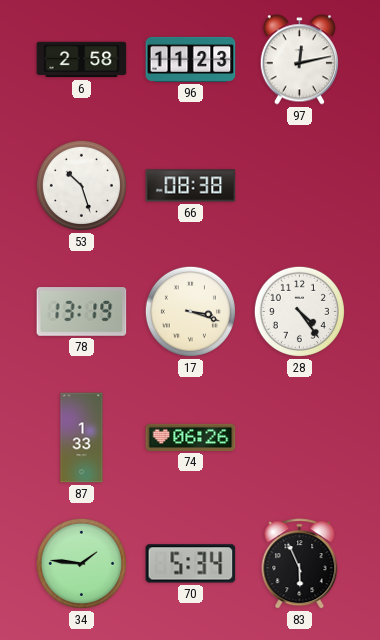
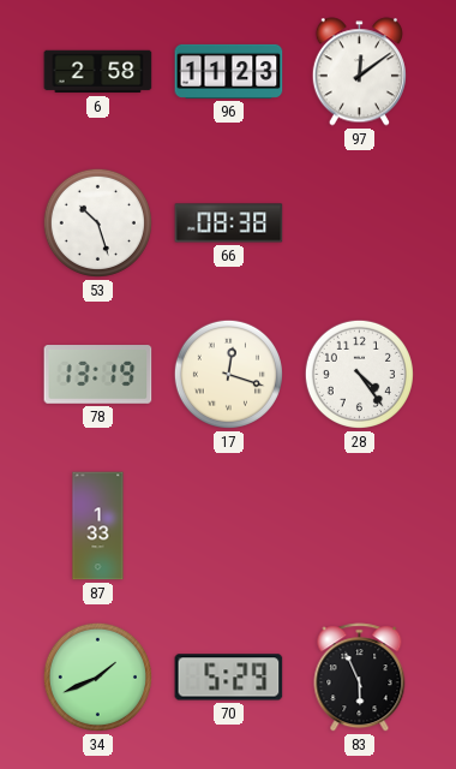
97: 12:13 -> 12:09 (359, 72)
17: 3:18 -> 12:18 (228, 374)
74: 06:26 -> none (191, 437)
34: 1:46 -> 1:41 (97, 676)
70: 5:34 -> 5:29 (229, 678)
